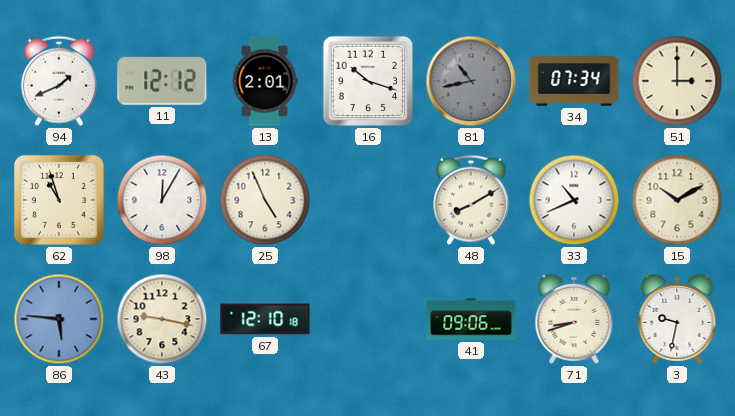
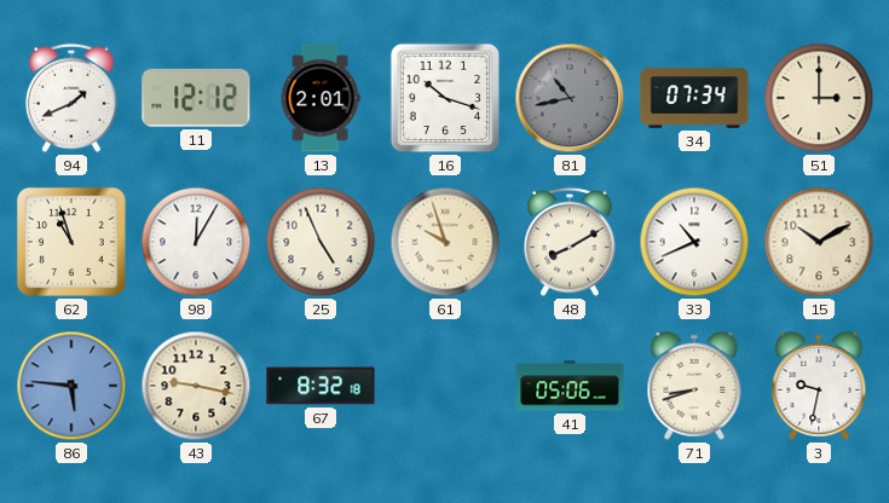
61: none -> 9:57 (445, 242)
67: 12:10 -> 8:32 (321, 386)
41: 09:06 -> 05:06 (570, 386)
